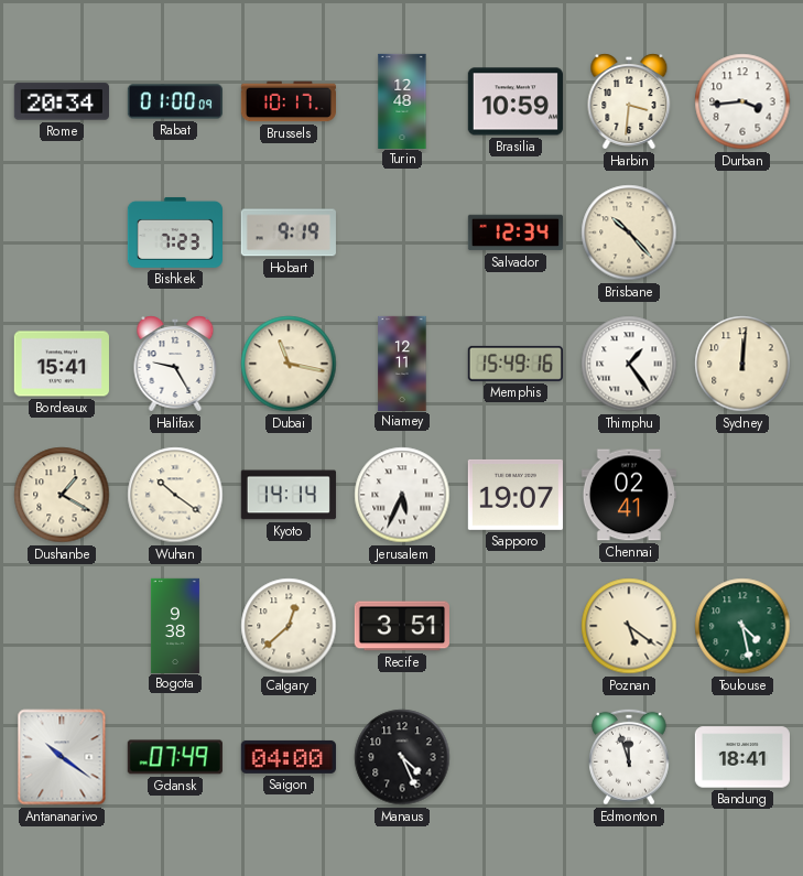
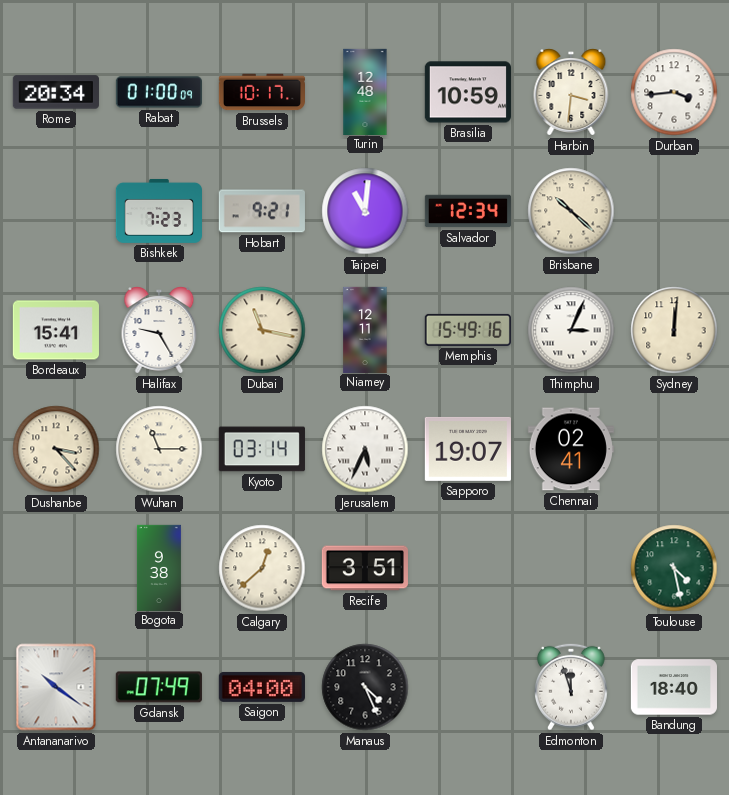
Hobart: 9:19 -> 9:21 (262, 211)
Taipei: none -> 11:01 (365, 211)
Brisbane: 10:23 -> 10:22 (571, 211)
Thimphu: 1:24 -> 3:04 (571, 330)
Dushanbe: 1:20 -> 3:23 (56, 449)
Wuhan: 10:21 -> 11:15 (159, 449)
Kyoto: 14:14 -> 03:14 (262, 449)
Poznan: 5:21 -> none (629, 626)
Bandung: 18:41 -> 18:40 (674, 687)
